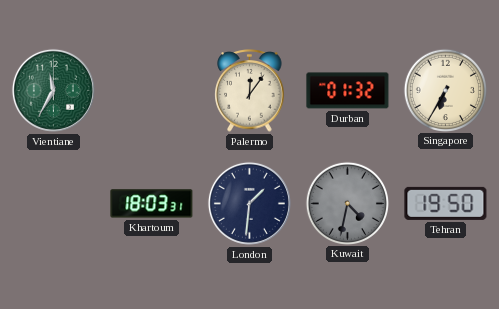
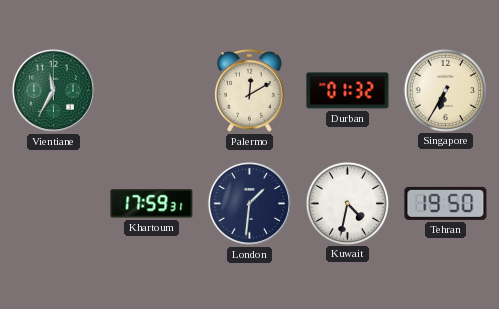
Palermo: 12:06 -> 12:10 (250, 91)
Khartoum: 18:03 -> 17:59 (152, 204)
Kuwait dial: grey -> white (347, 203)
